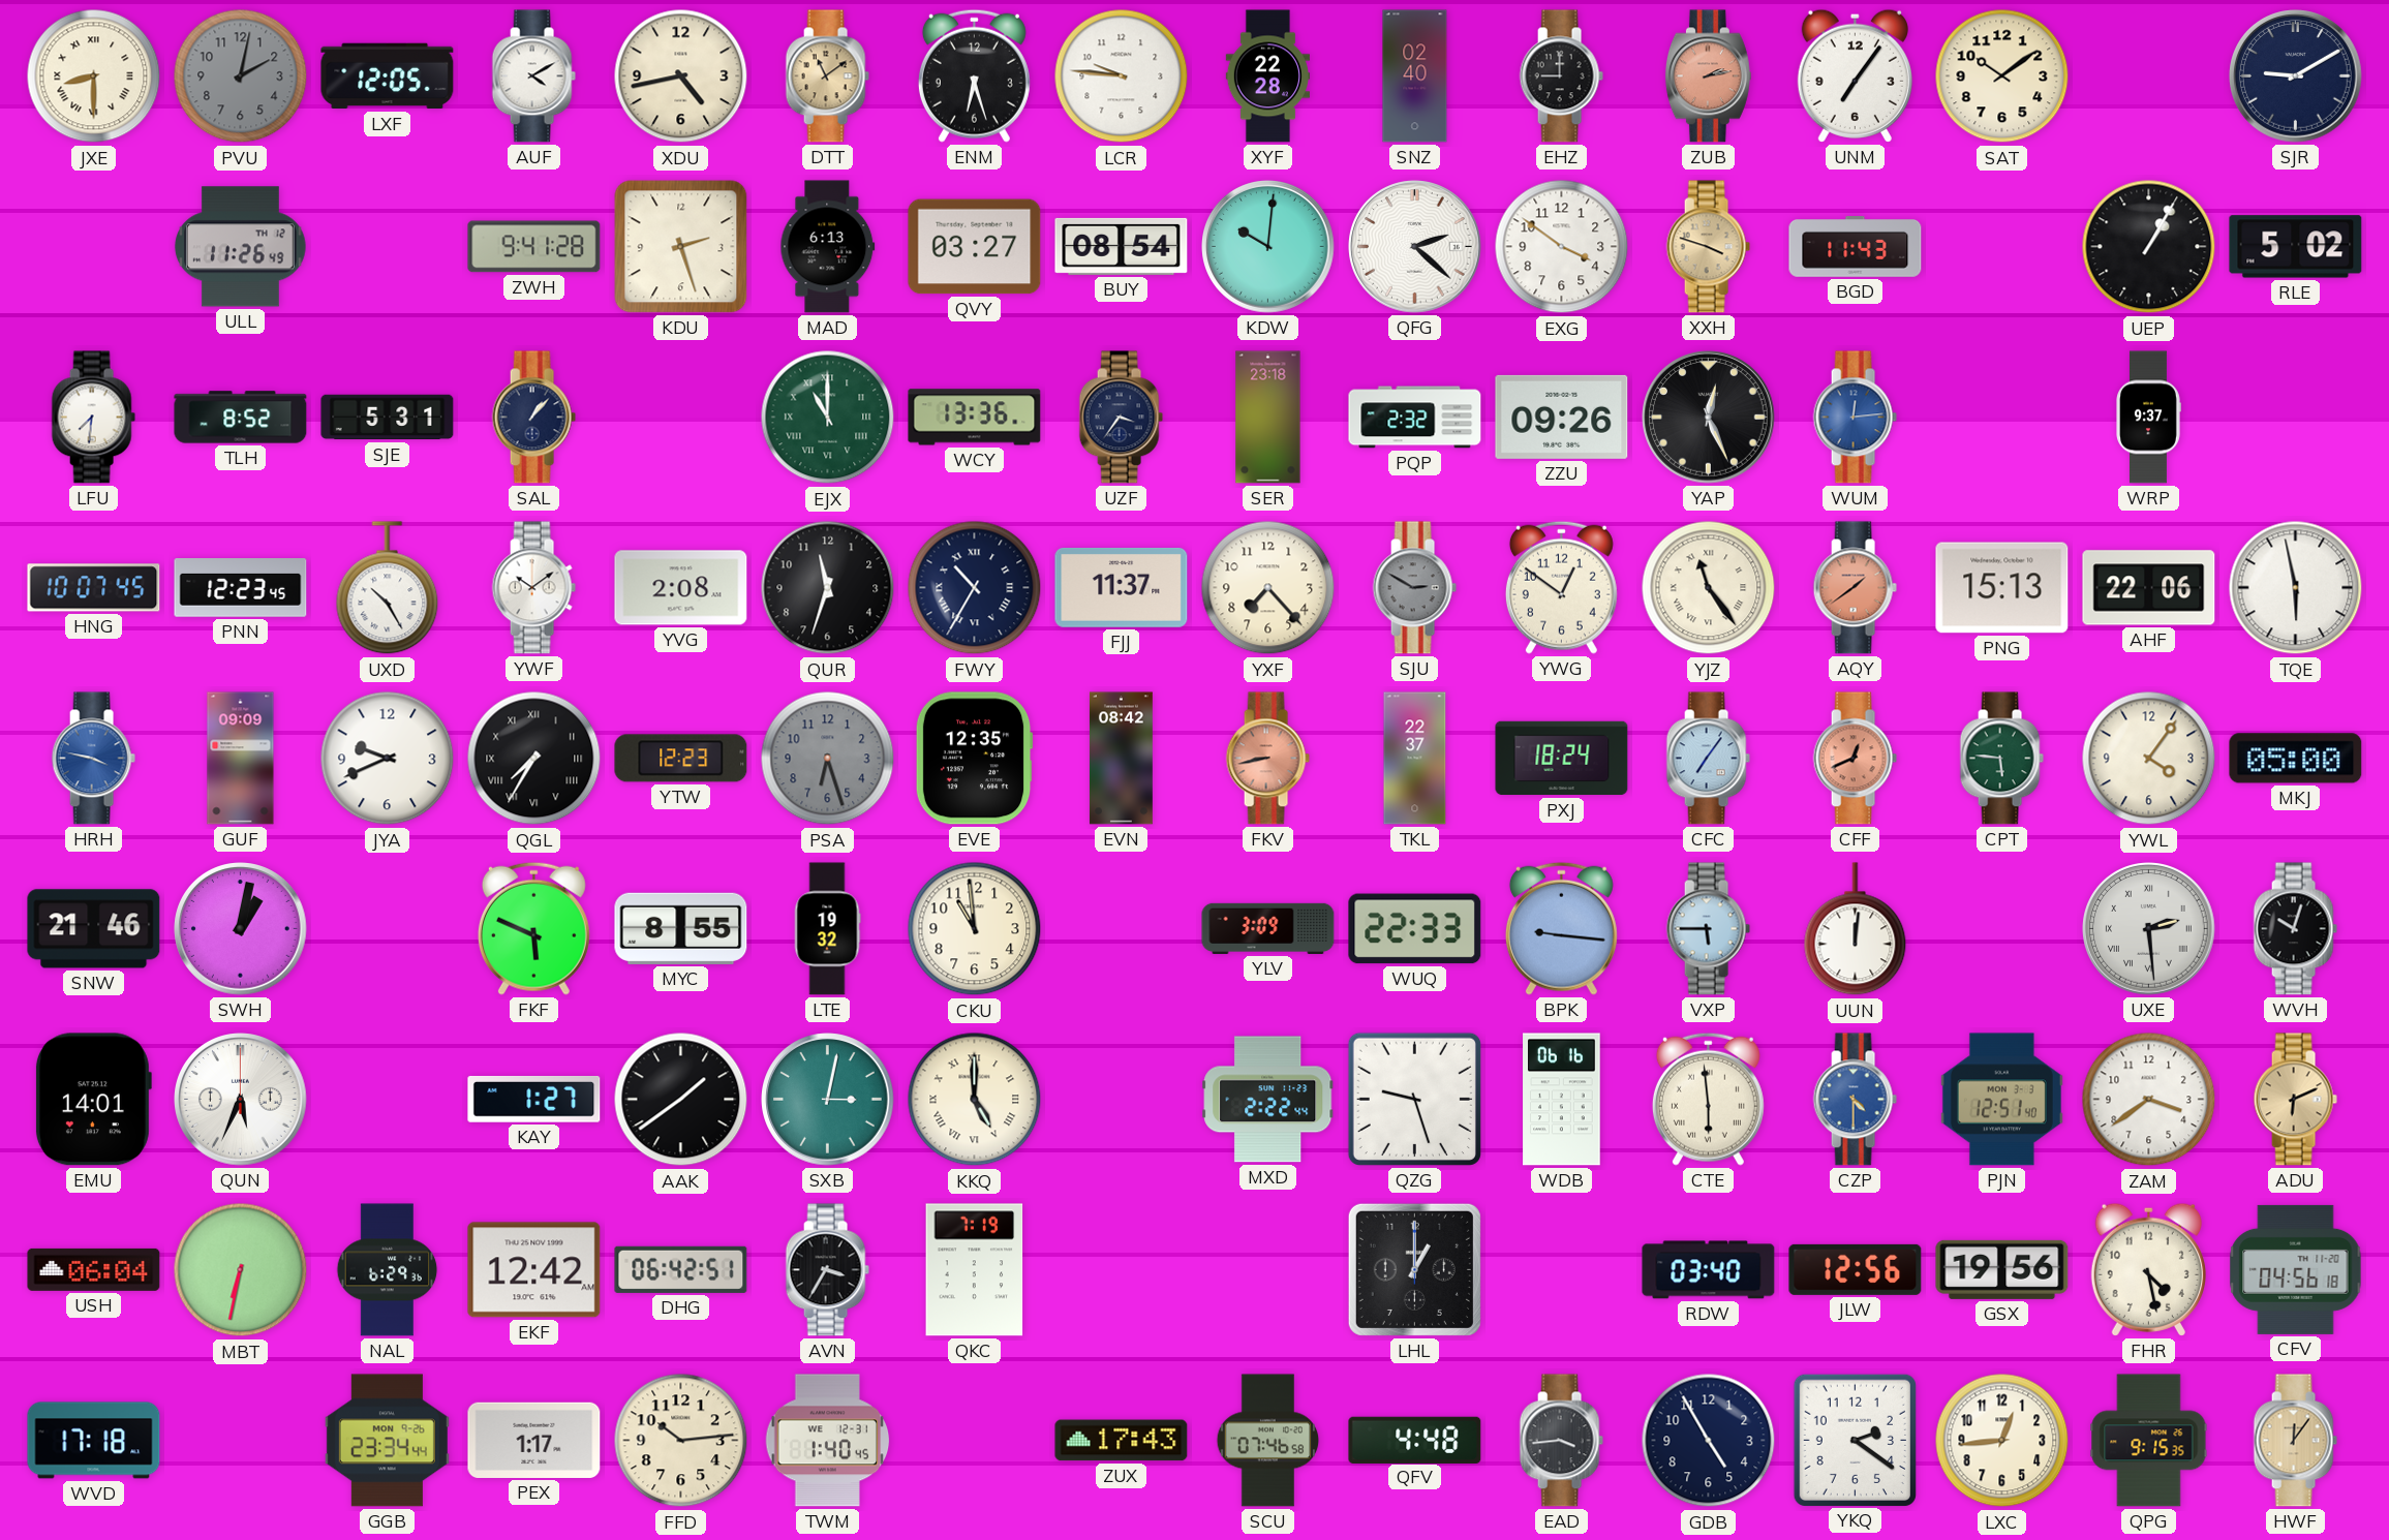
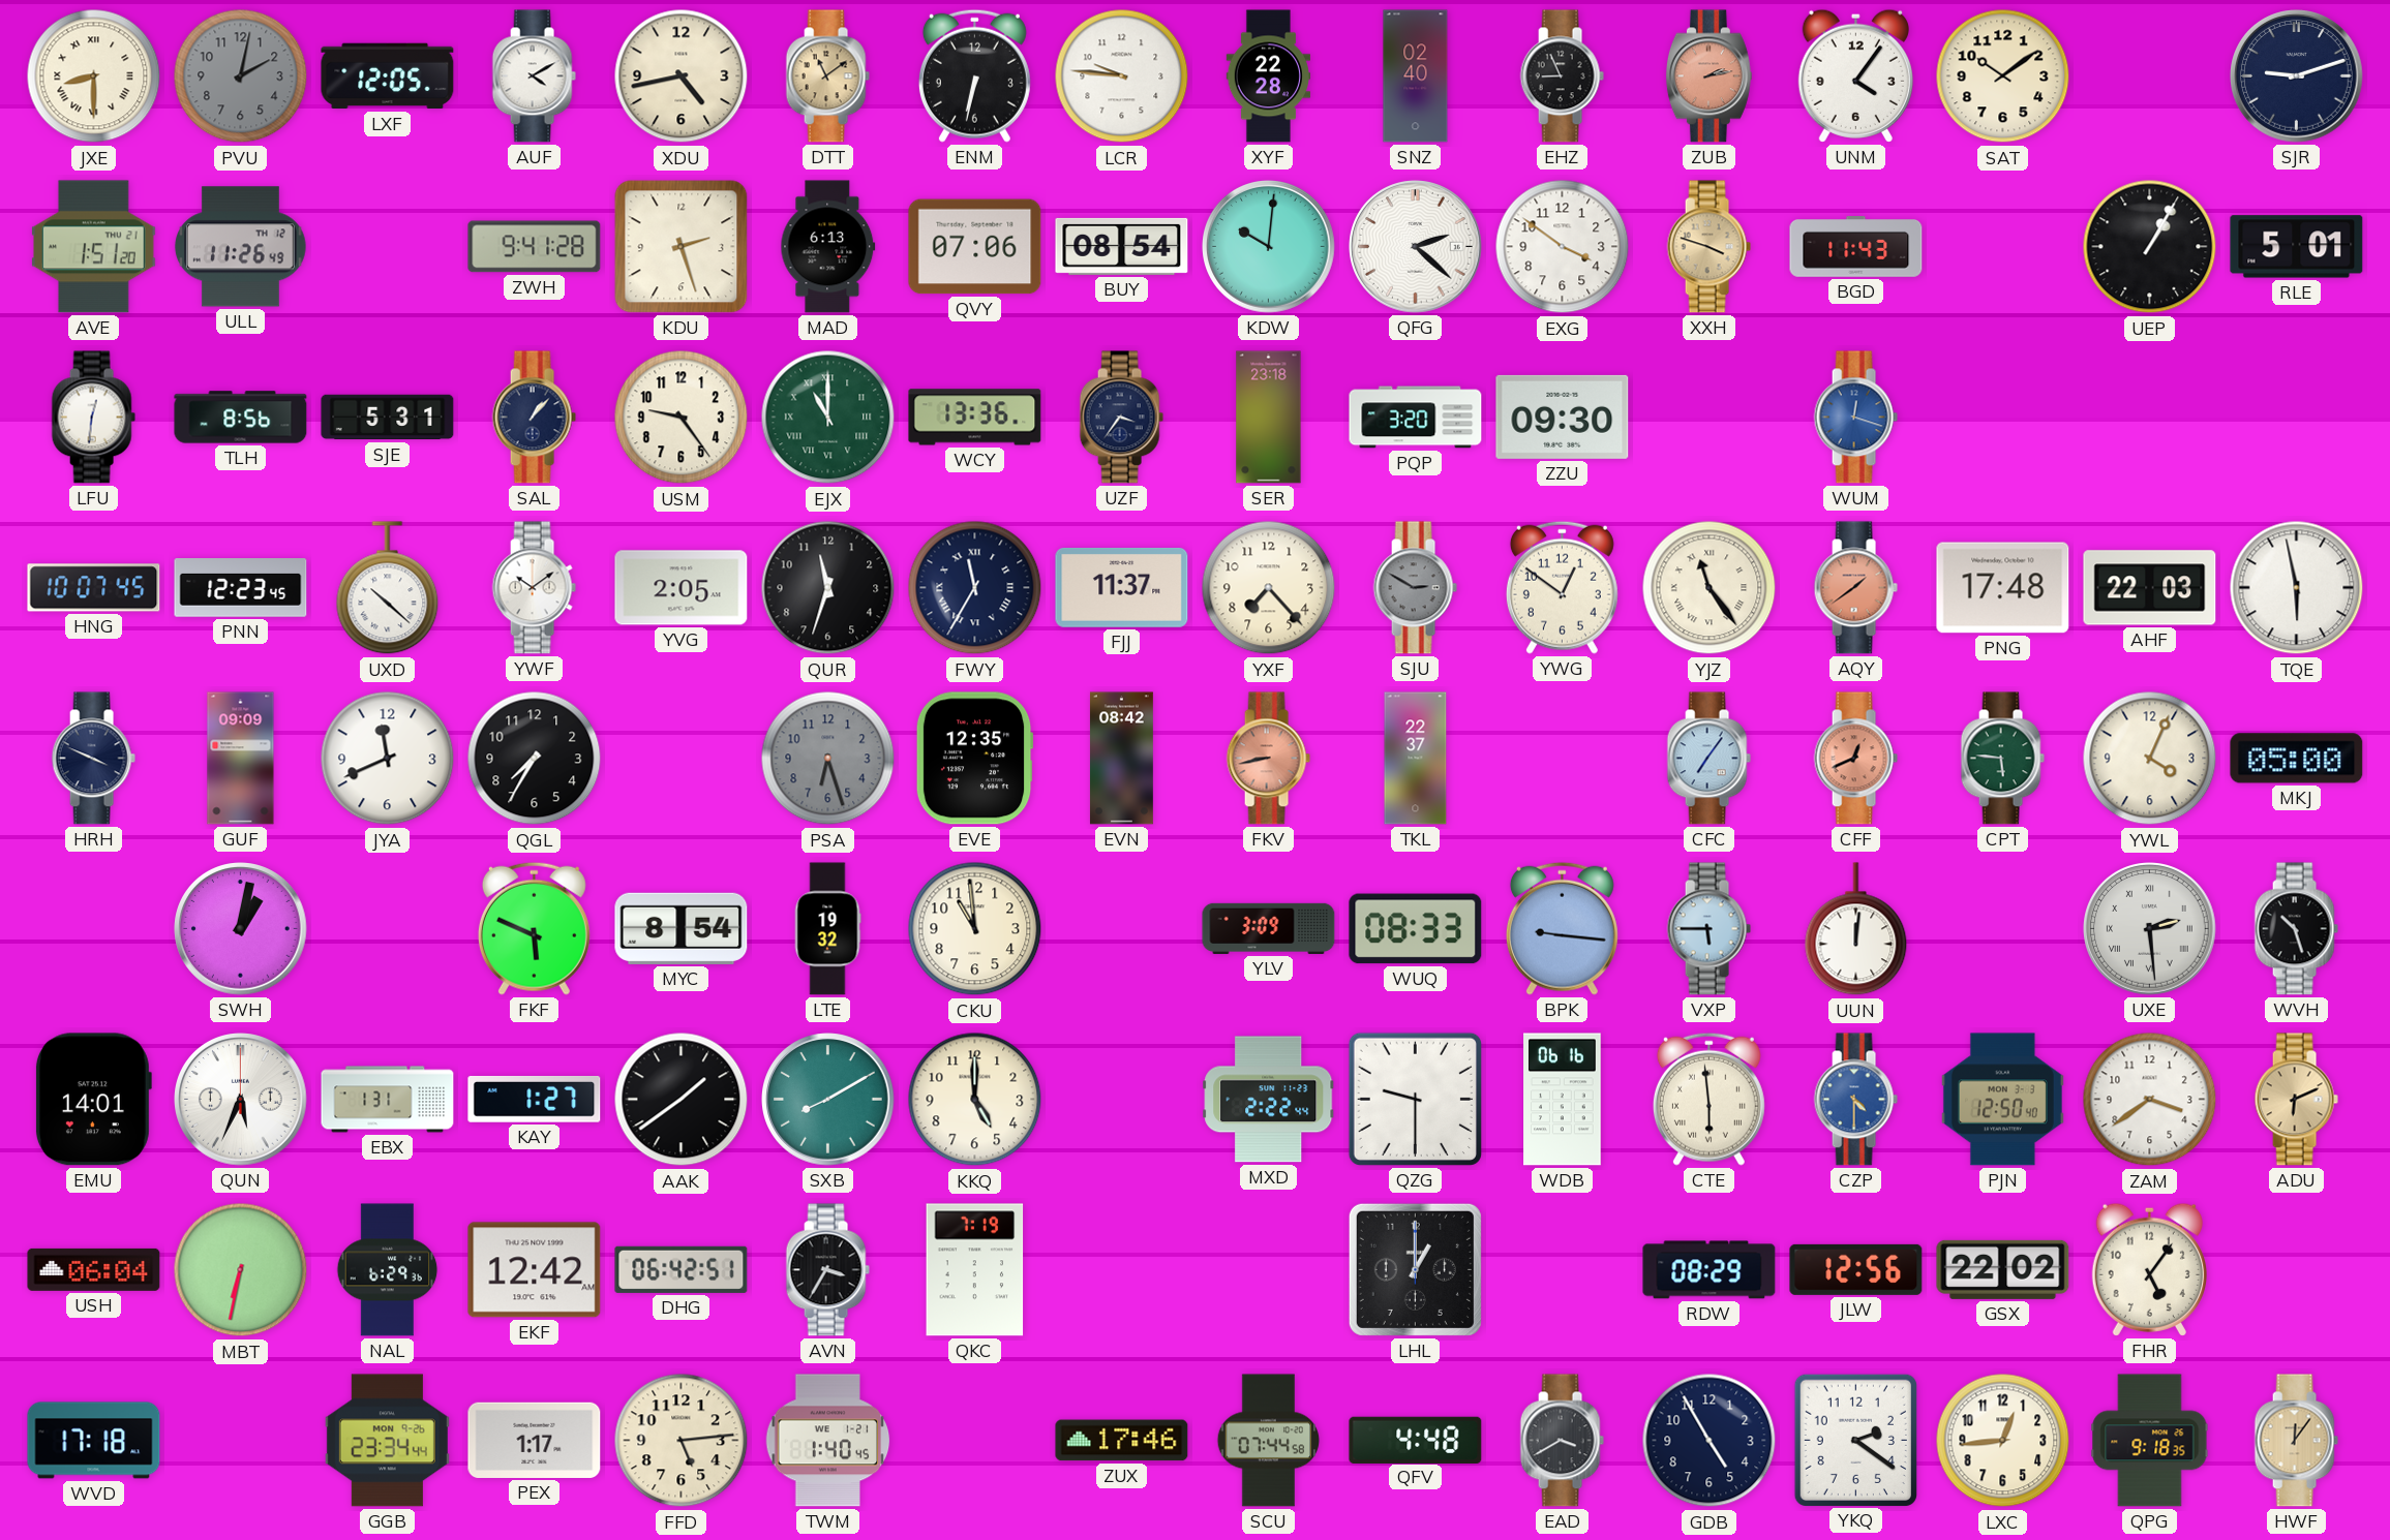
ENM: 6:27 -> 6:32 (974, 75)
EHZ: 9:00 -> 8:56 (1562, 76)
UNM: 7:06 -> 4:06 (1855, 75)
SJR: 9:10 -> 9:12 (2297, 76)
AVE: none -> 1:51 (94, 247)
QVY: 03:27 -> 07:06 (975, 247)
RLE: 5:02 -> 5:01 (2297, 247)
LFU: 7:31 -> 12:31 (93, 418)
TLH: 8:52 -> 8:56 (241, 418)
USM: none -> 9:24 (682, 418)
PQP: 2:32 -> 3:20 (1416, 418)
ZZU: 09:26 -> 09:30 (1563, 417)
YAP: 12:26 -> none (1709, 418)
WUM: 12:14 -> 12:18 (1855, 418)
WRP: 9:37 -> none (2148, 418)
UXD: 10:25 -> 10:22 (388, 588)
YVG: 2:08 -> 2:05 (682, 588)
FWY: 10:35 -> 11:35 (975, 588)
PNG: 15:13 -> 17:48 (2003, 588)
AHF: 22:06 -> 22:03 (2150, 588)
HRH: 3:47 -> 3:49 (93, 759)
HRH dial: blue -> navy (93, 759)
JYA: 9:41 -> 11:41 (388, 759)
QGL numerals: Roman -> Arabic (535, 759)
YTW: 12:23 -> none (681, 759)
PXJ: 18:24 -> none (1562, 759)
YWL: 4:06 -> 4:04 (2150, 759)
SNW: 21:46 -> none (94, 929)
MYC: 8:55 -> 8:54 (682, 928)
WUQ: 22:33 -> 08:33 (1416, 929)
WVH: 10:03 -> 10:27 (2296, 929)
EBX: none -> 1:31 (388, 1100)
SXB: 3:02 -> 8:10 (828, 1100)
KKQ numerals: Roman -> Arabic (975, 1100)
QZG: 9:27 -> 9:30 (1415, 1099)
PJN: 12:51 -> 12:50 (2002, 1100)
RDW: 03:40 -> 08:29 (1710, 1270)
GSX: 19:56 -> 22:02 (2003, 1269)
FHR: 4:28 -> 5:06 (2149, 1269)
CFV: 04:56 -> none (2296, 1269)
FFD: 10:14 -> 5:14 (682, 1441)
TWM date: WE 12-31 -> WE 1-21 (828, 1441)
ZUX: 17:43 -> 17:46 (1122, 1441)
SCU: 07:46 -> 07:44 (1269, 1441)
EAD: 3:44 -> 3:40 (1562, 1441)
QPG: 9:15 -> 9:18 (2150, 1441)
